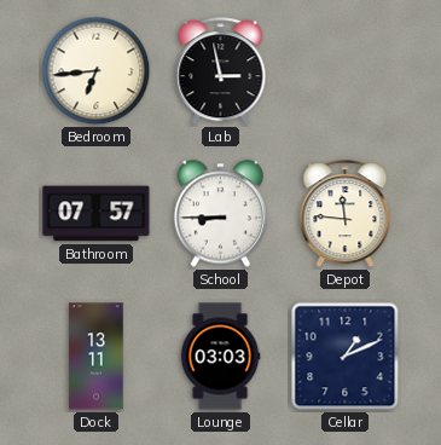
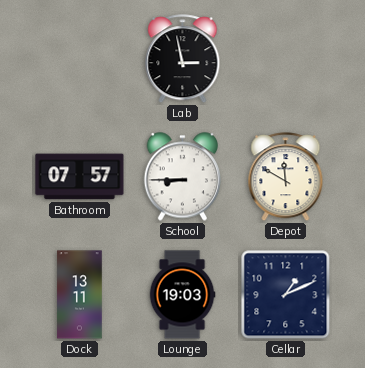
Bedroom: 6:44 -> none (97, 71)
Depot: 11:46 -> 11:50 (286, 177)
Lounge: 03:03 -> 19:03 (182, 295)
